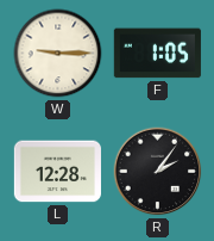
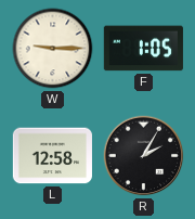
L: 12:28 -> 12:58 (52, 156)
R: 2:06 -> 2:05 (144, 156)
